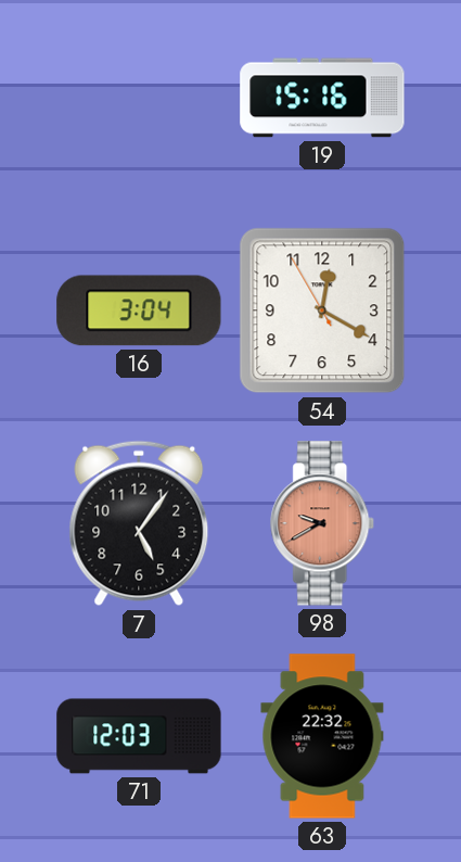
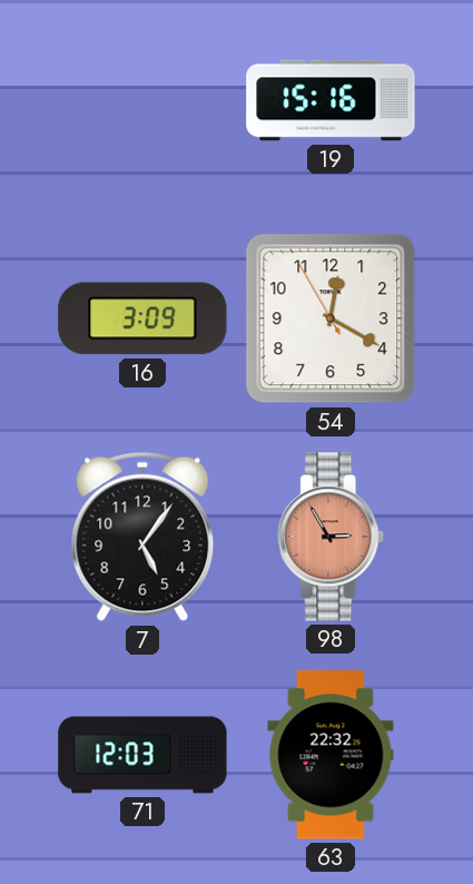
16: 3:04 -> 3:09 (142, 318)
98: 9:40 -> 2:55 (332, 537)
